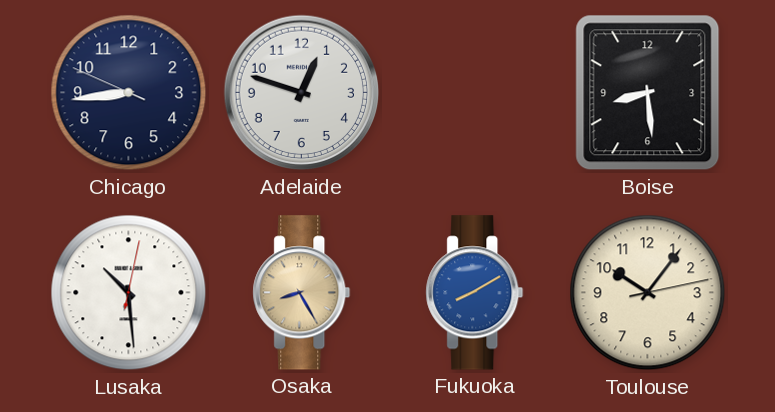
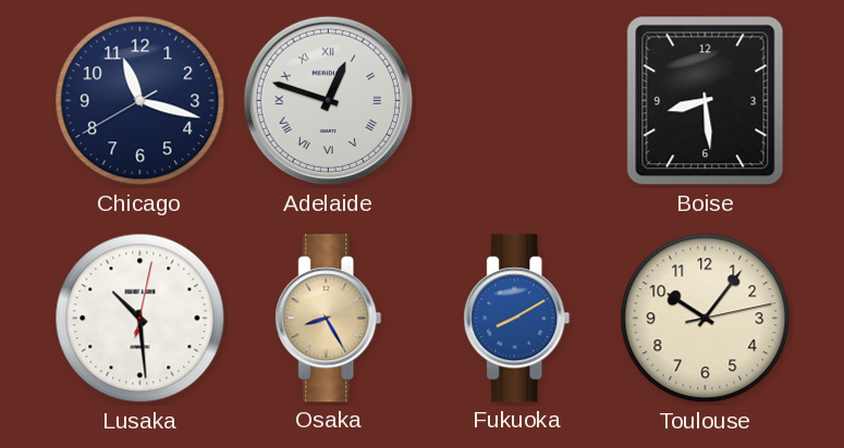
Chicago: 8:43 -> 11:17 (140, 101)
Adelaide numerals: Arabic -> Roman (329, 101)
